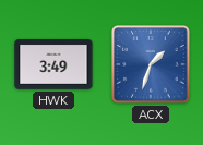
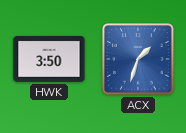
HWK: 3:49 -> 3:50 (49, 59)
